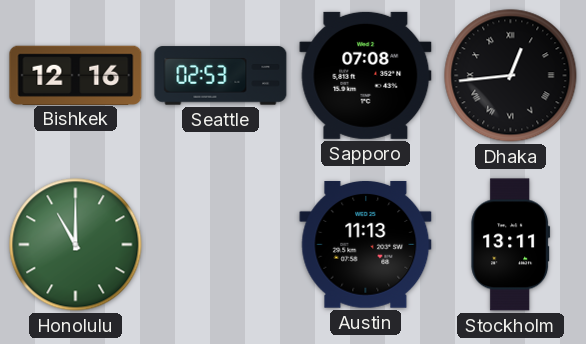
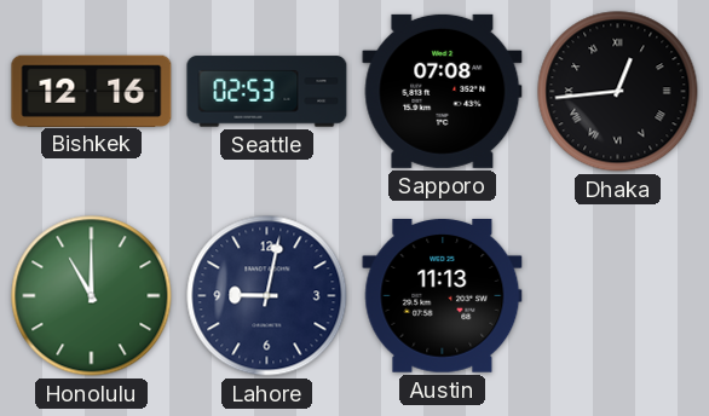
Lahore: none -> 9:02 (267, 296)
Stockholm: 13:11 -> none (511, 245)
